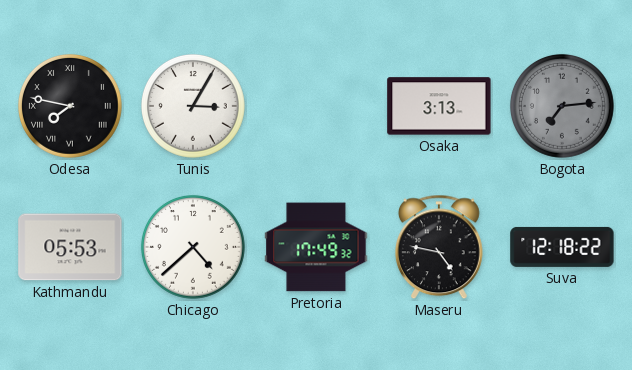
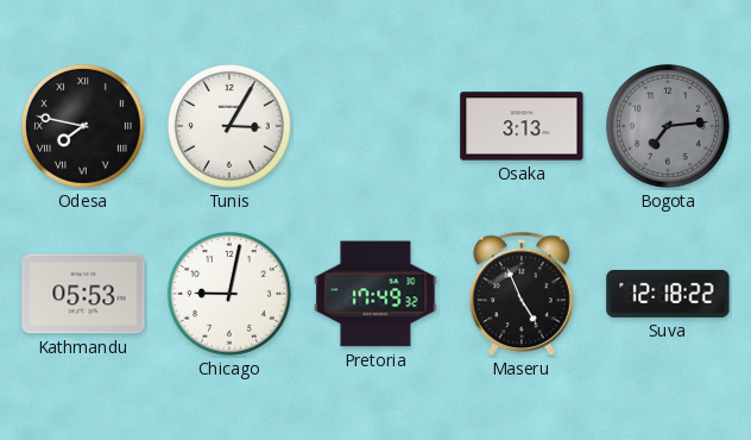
Chicago: 4:38 -> 9:02 (229, 294)
Maseru: 4:47 -> 4:56 (522, 294)
